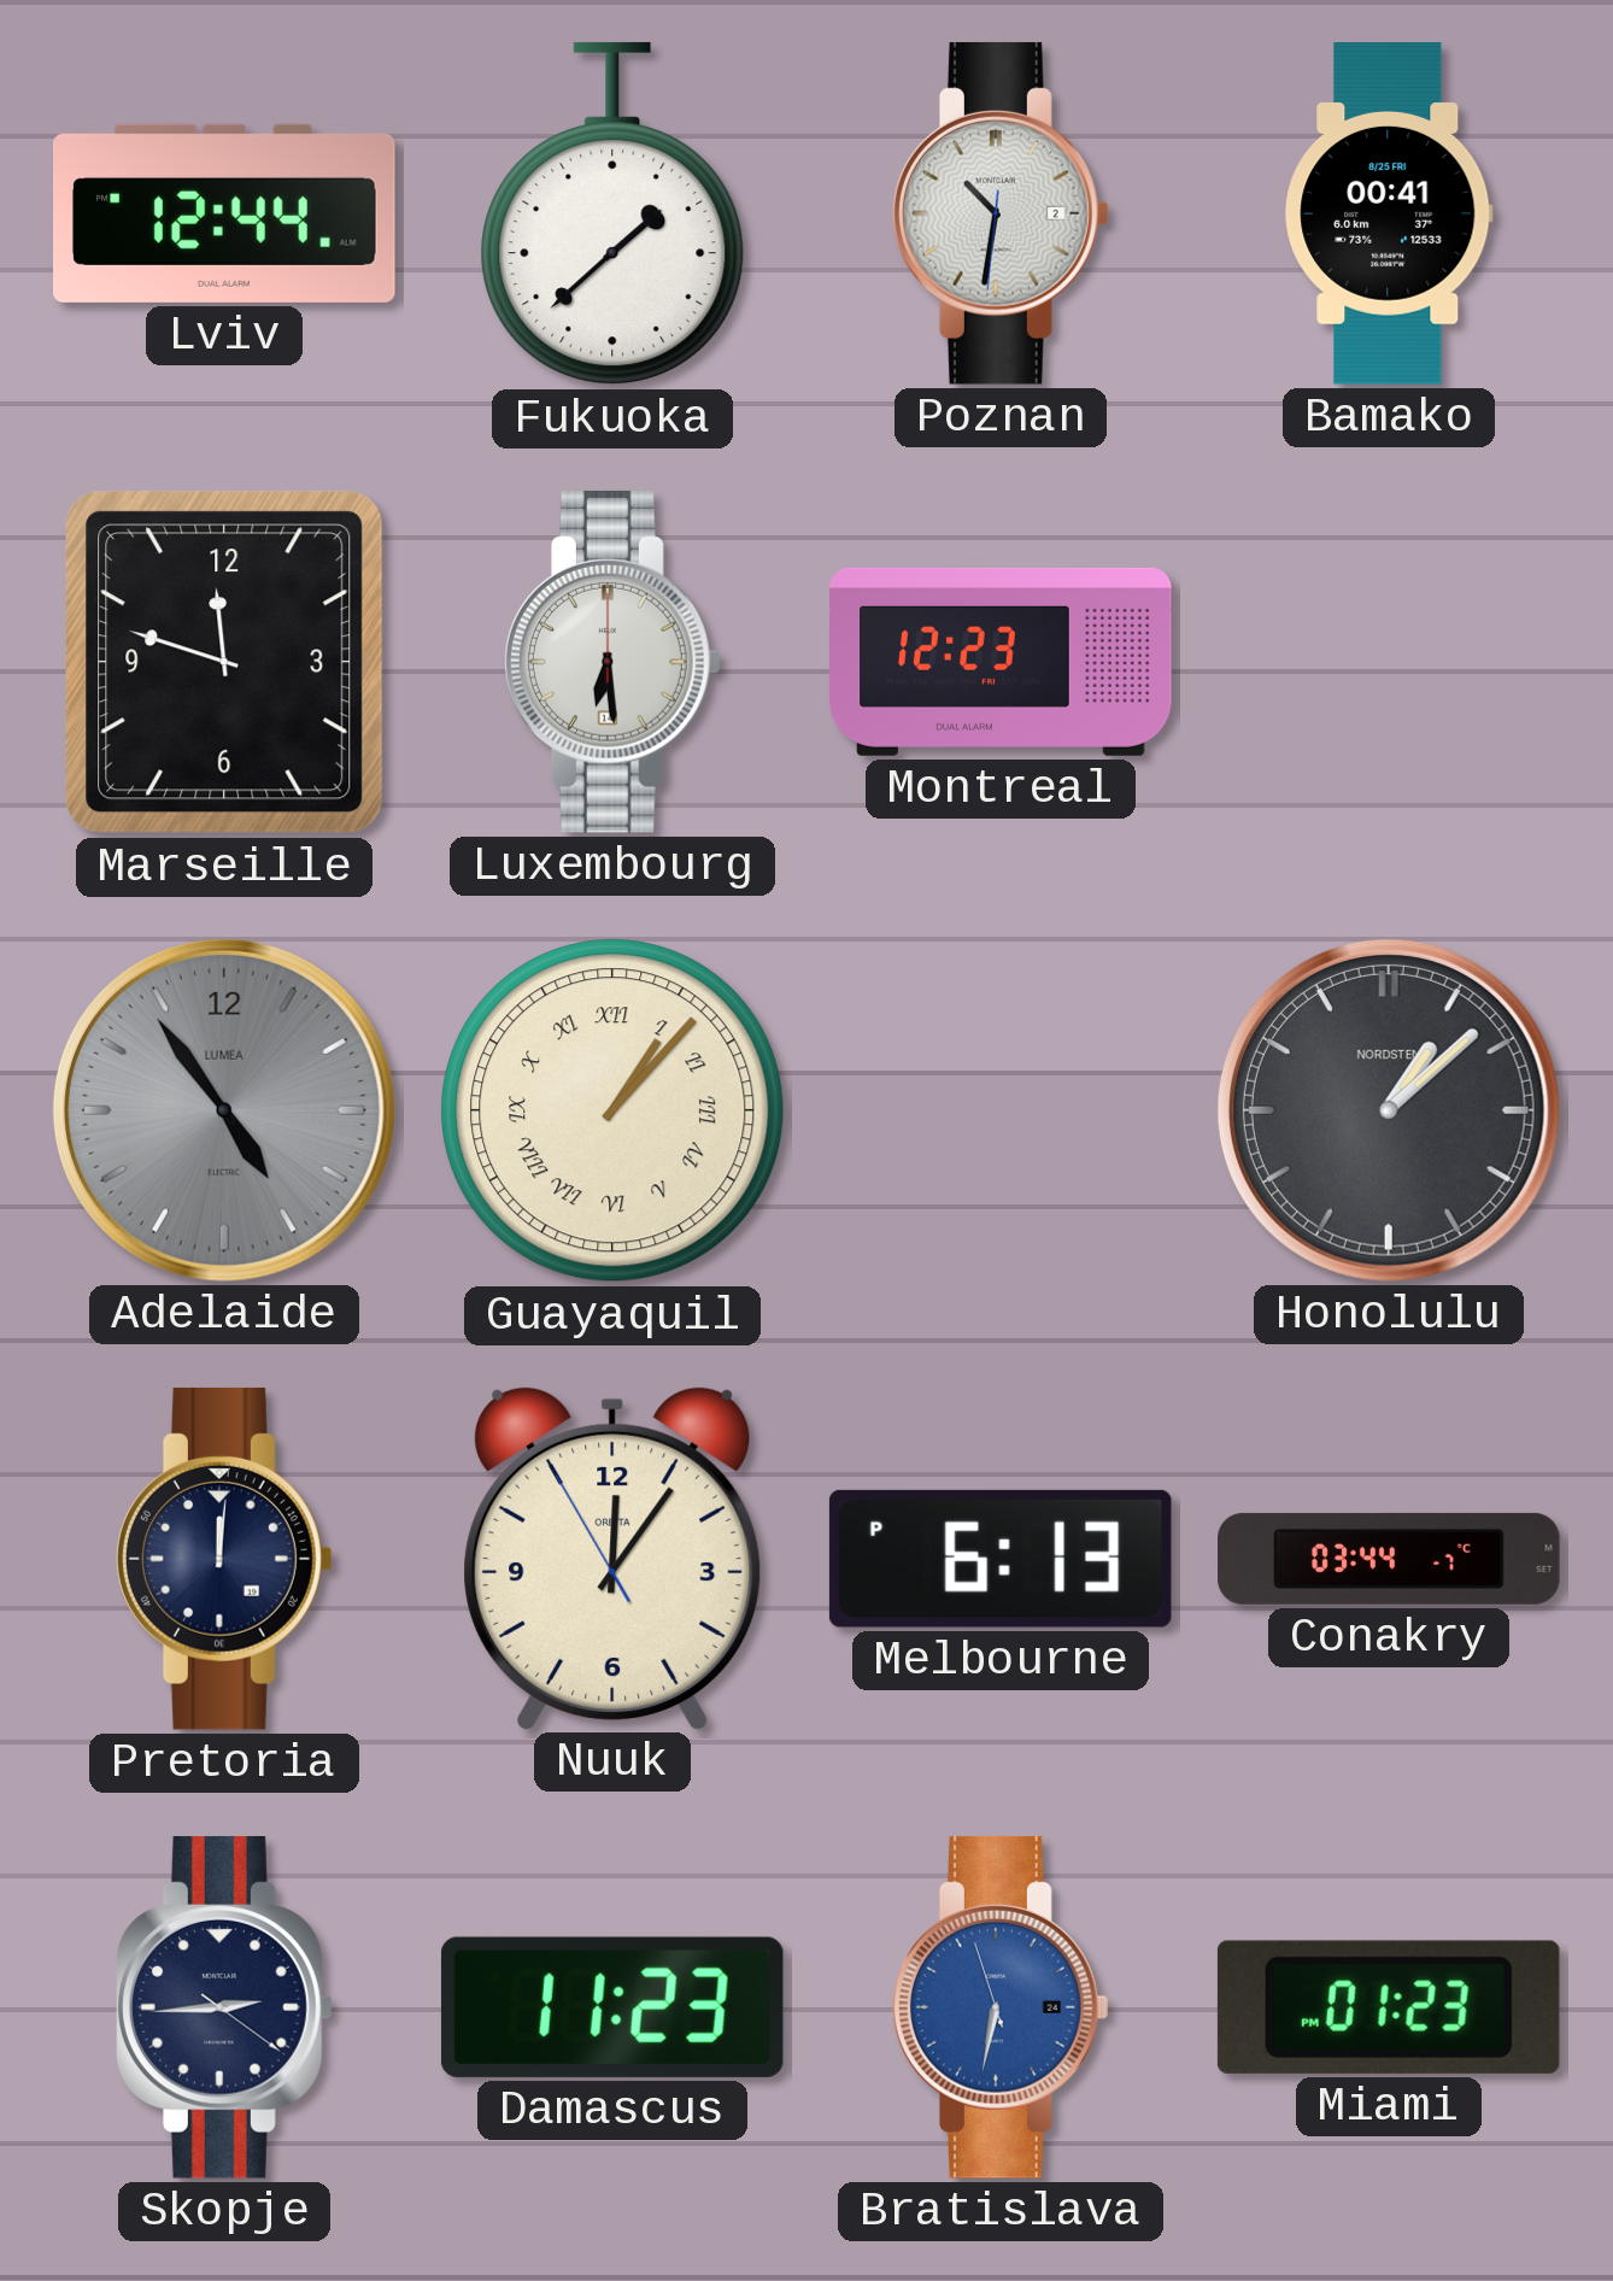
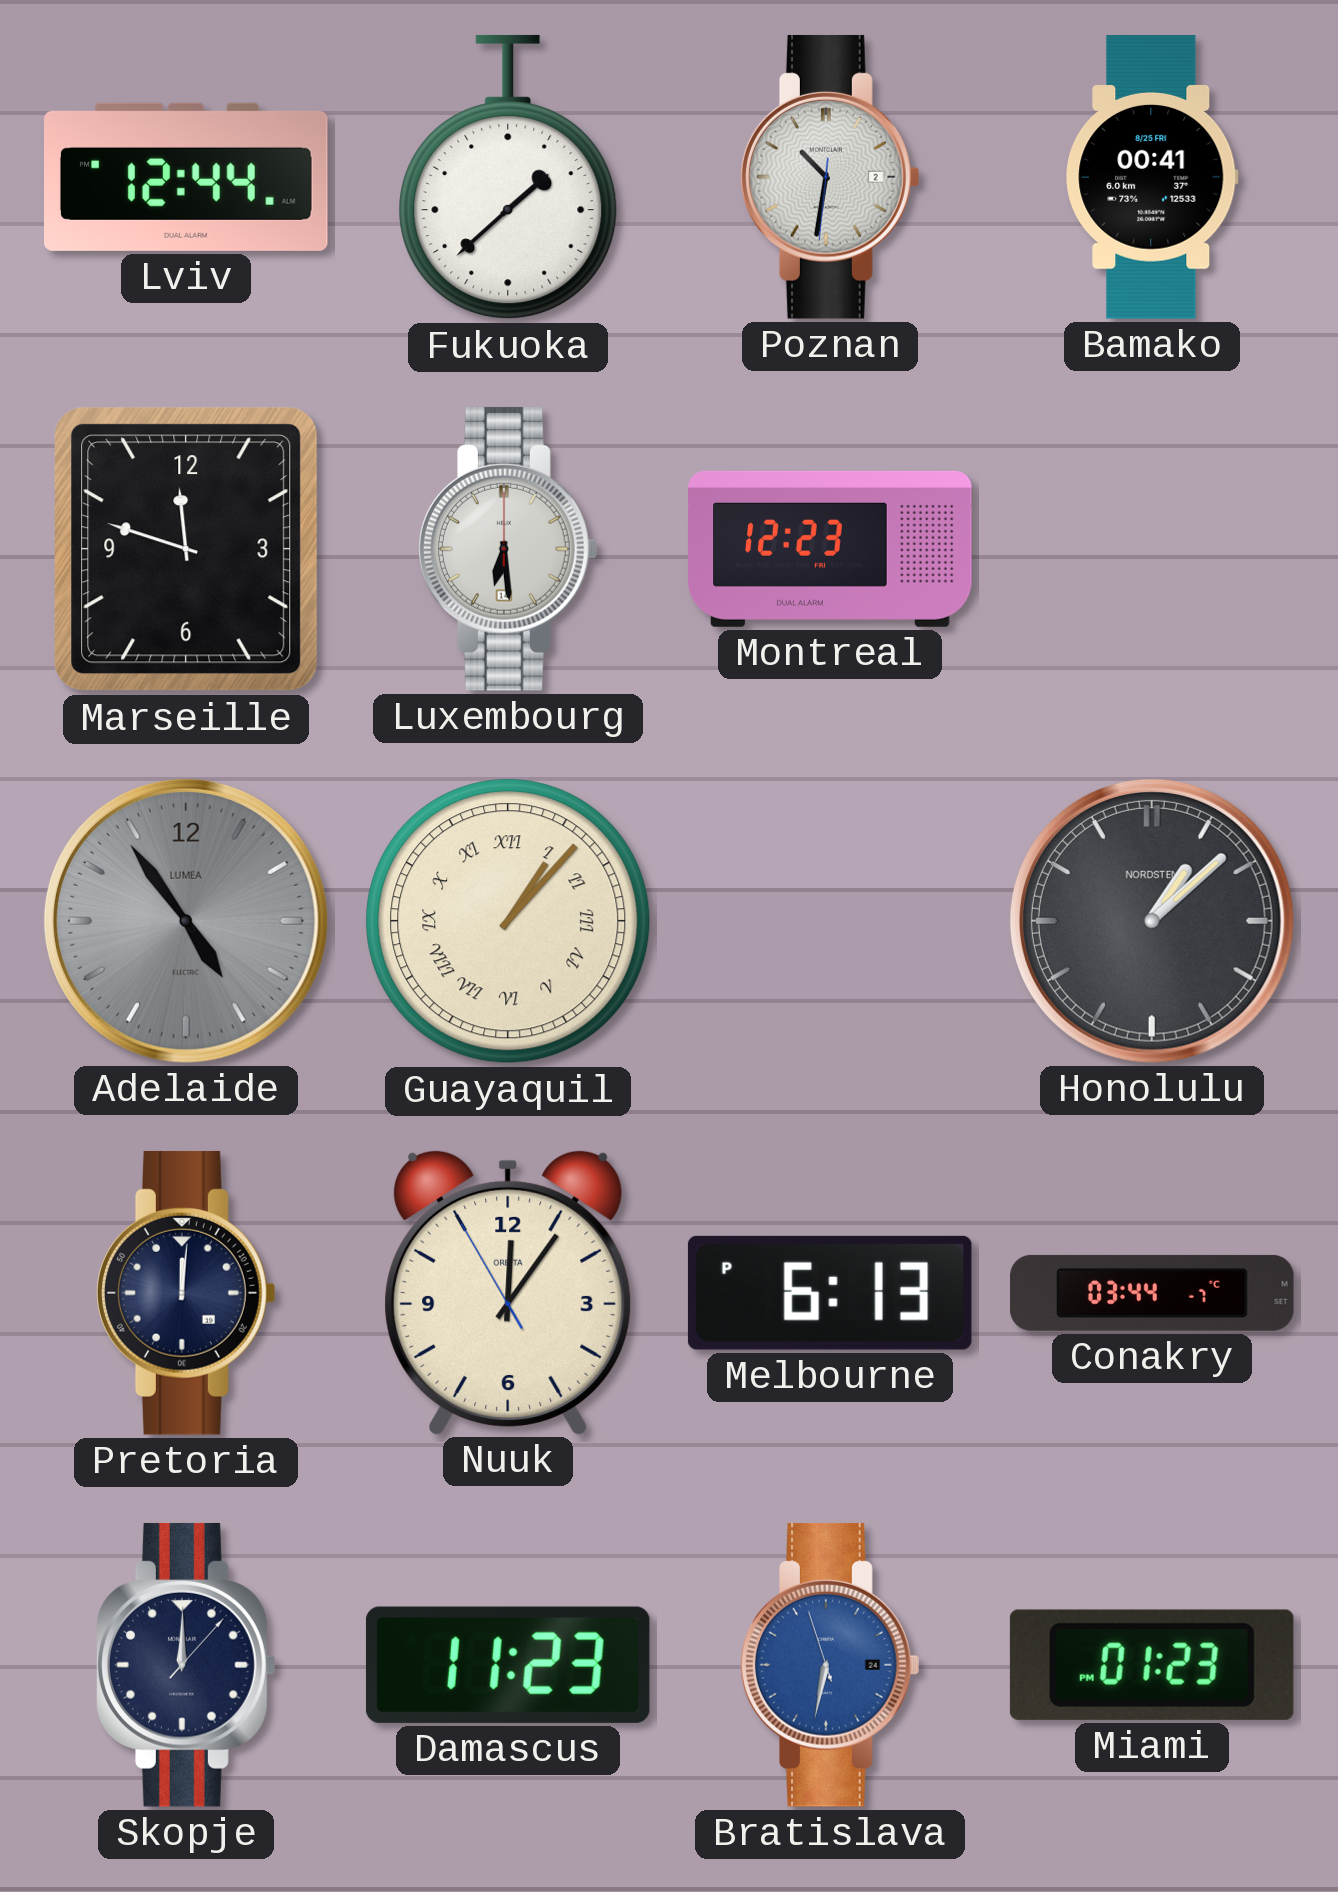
Skopje: 2:44 -> 12:00 (187, 1665)
